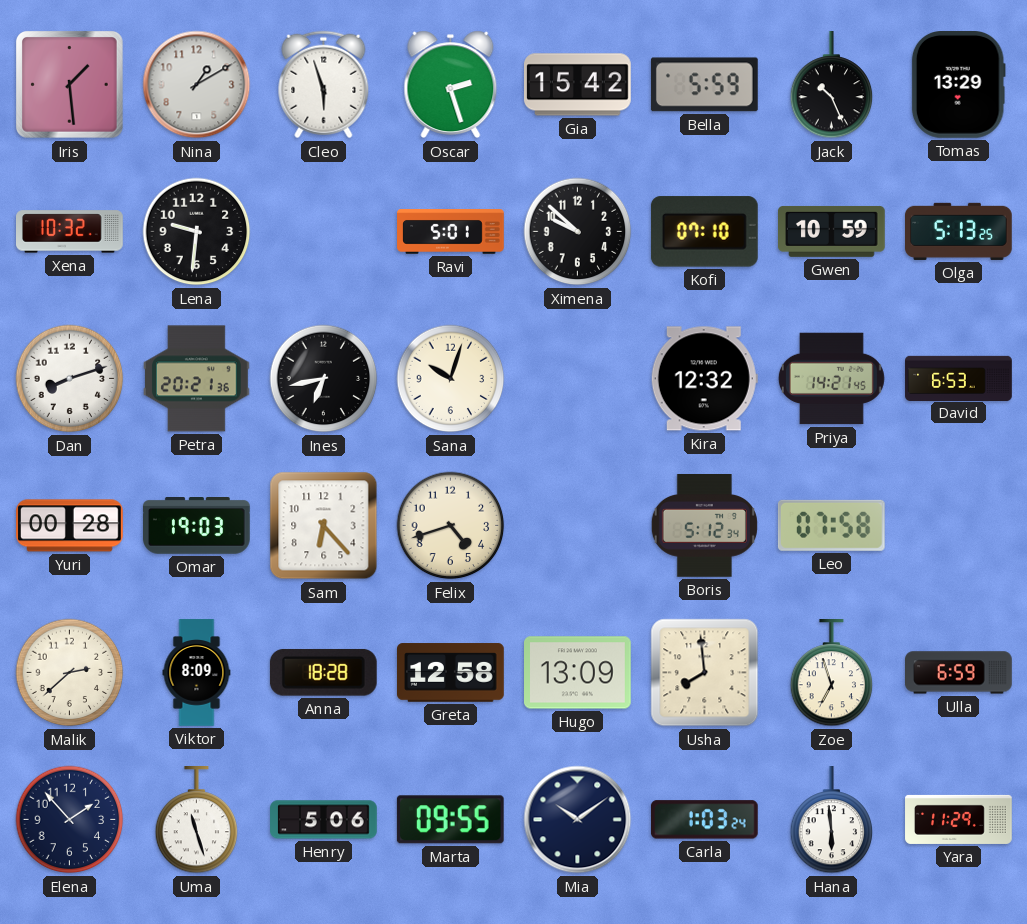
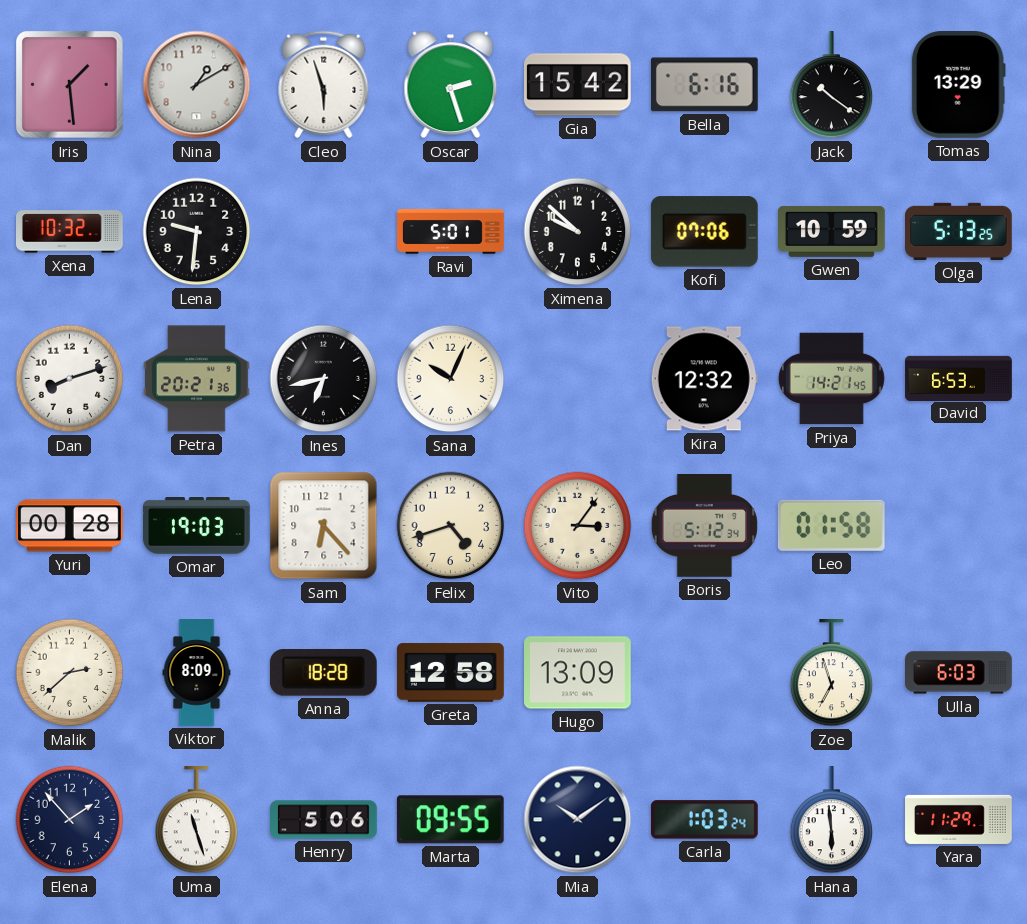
Bella: 5:59 -> 6:16 (704, 85)
Jack: 10:26 -> 10:21 (832, 86)
Kofi: 07:10 -> 07:06 (704, 232)
Sana: 10:03 -> 10:04 (451, 379)
Vito: none -> 3:06 (578, 526)
Leo: 07:58 -> 01:58 (831, 525)
Usha: 7:59 -> none (705, 673)
Ulla: 6:59 -> 6:03 (959, 673)
